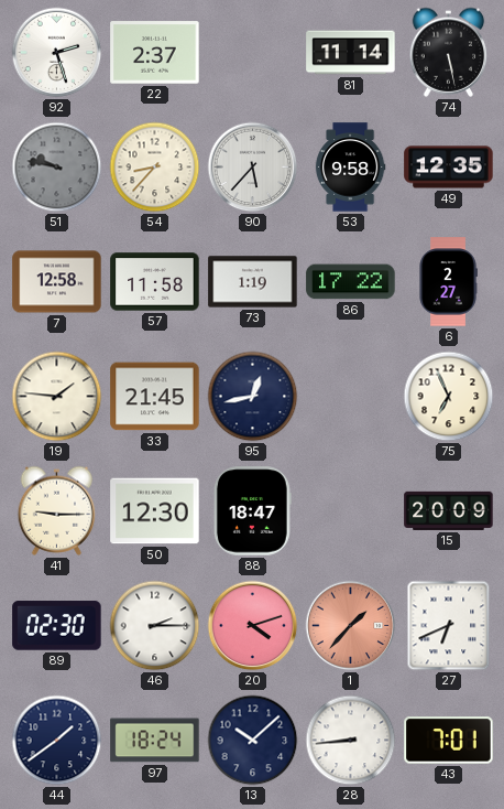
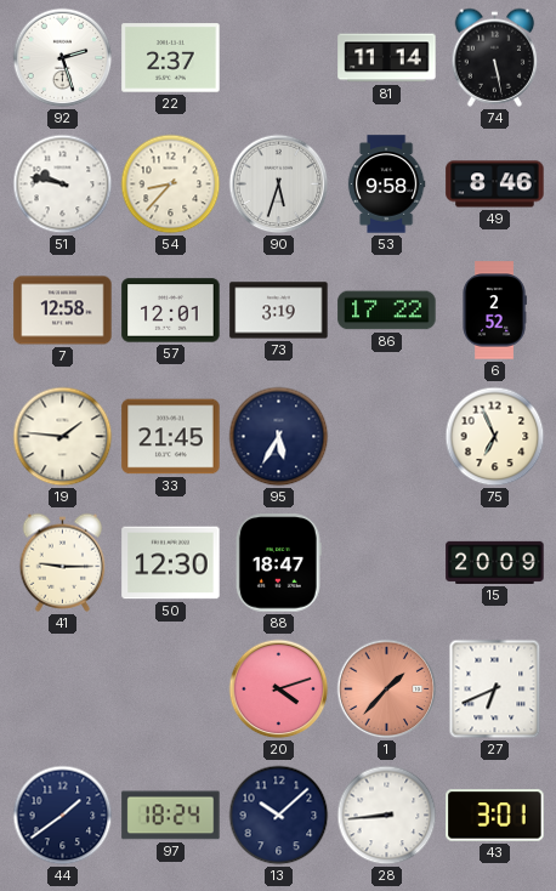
51 dial: grey -> white (63, 185)
90: 5:37 -> 5:33 (279, 185)
49: 12:35 -> 8:46 (495, 185)
57: 11:58 -> 12:01 (171, 311)
73: 1:19 -> 3:19 (279, 311)
6: 2:27 -> 2:52 (494, 311)
95: 12:43 -> 5:35 (279, 437)
89: 02:30 -> none (57, 626)
46: 2:15 -> none (155, 626)
43: 7:01 -> 3:01 (495, 816)
